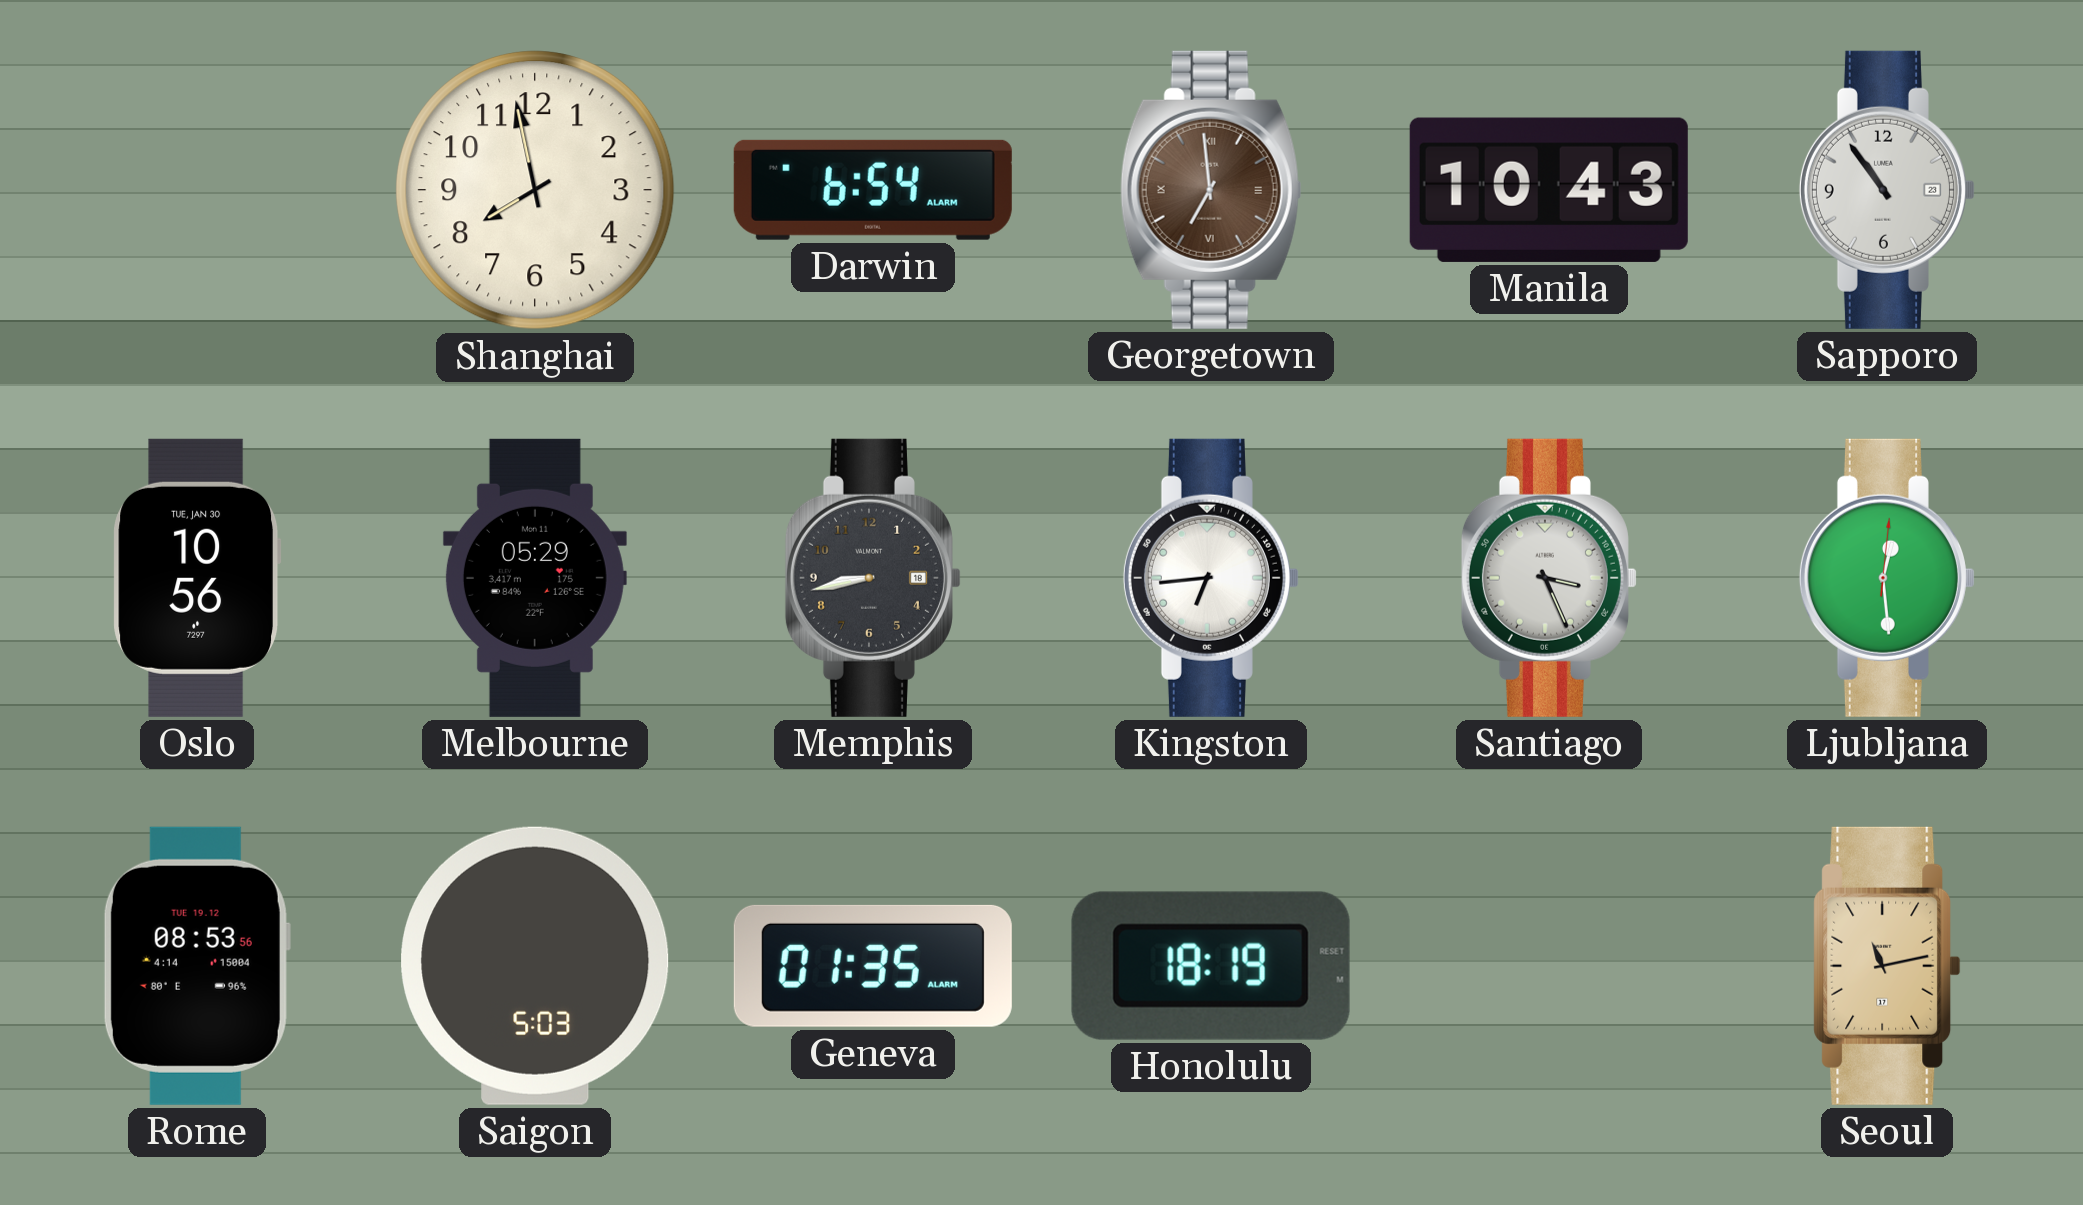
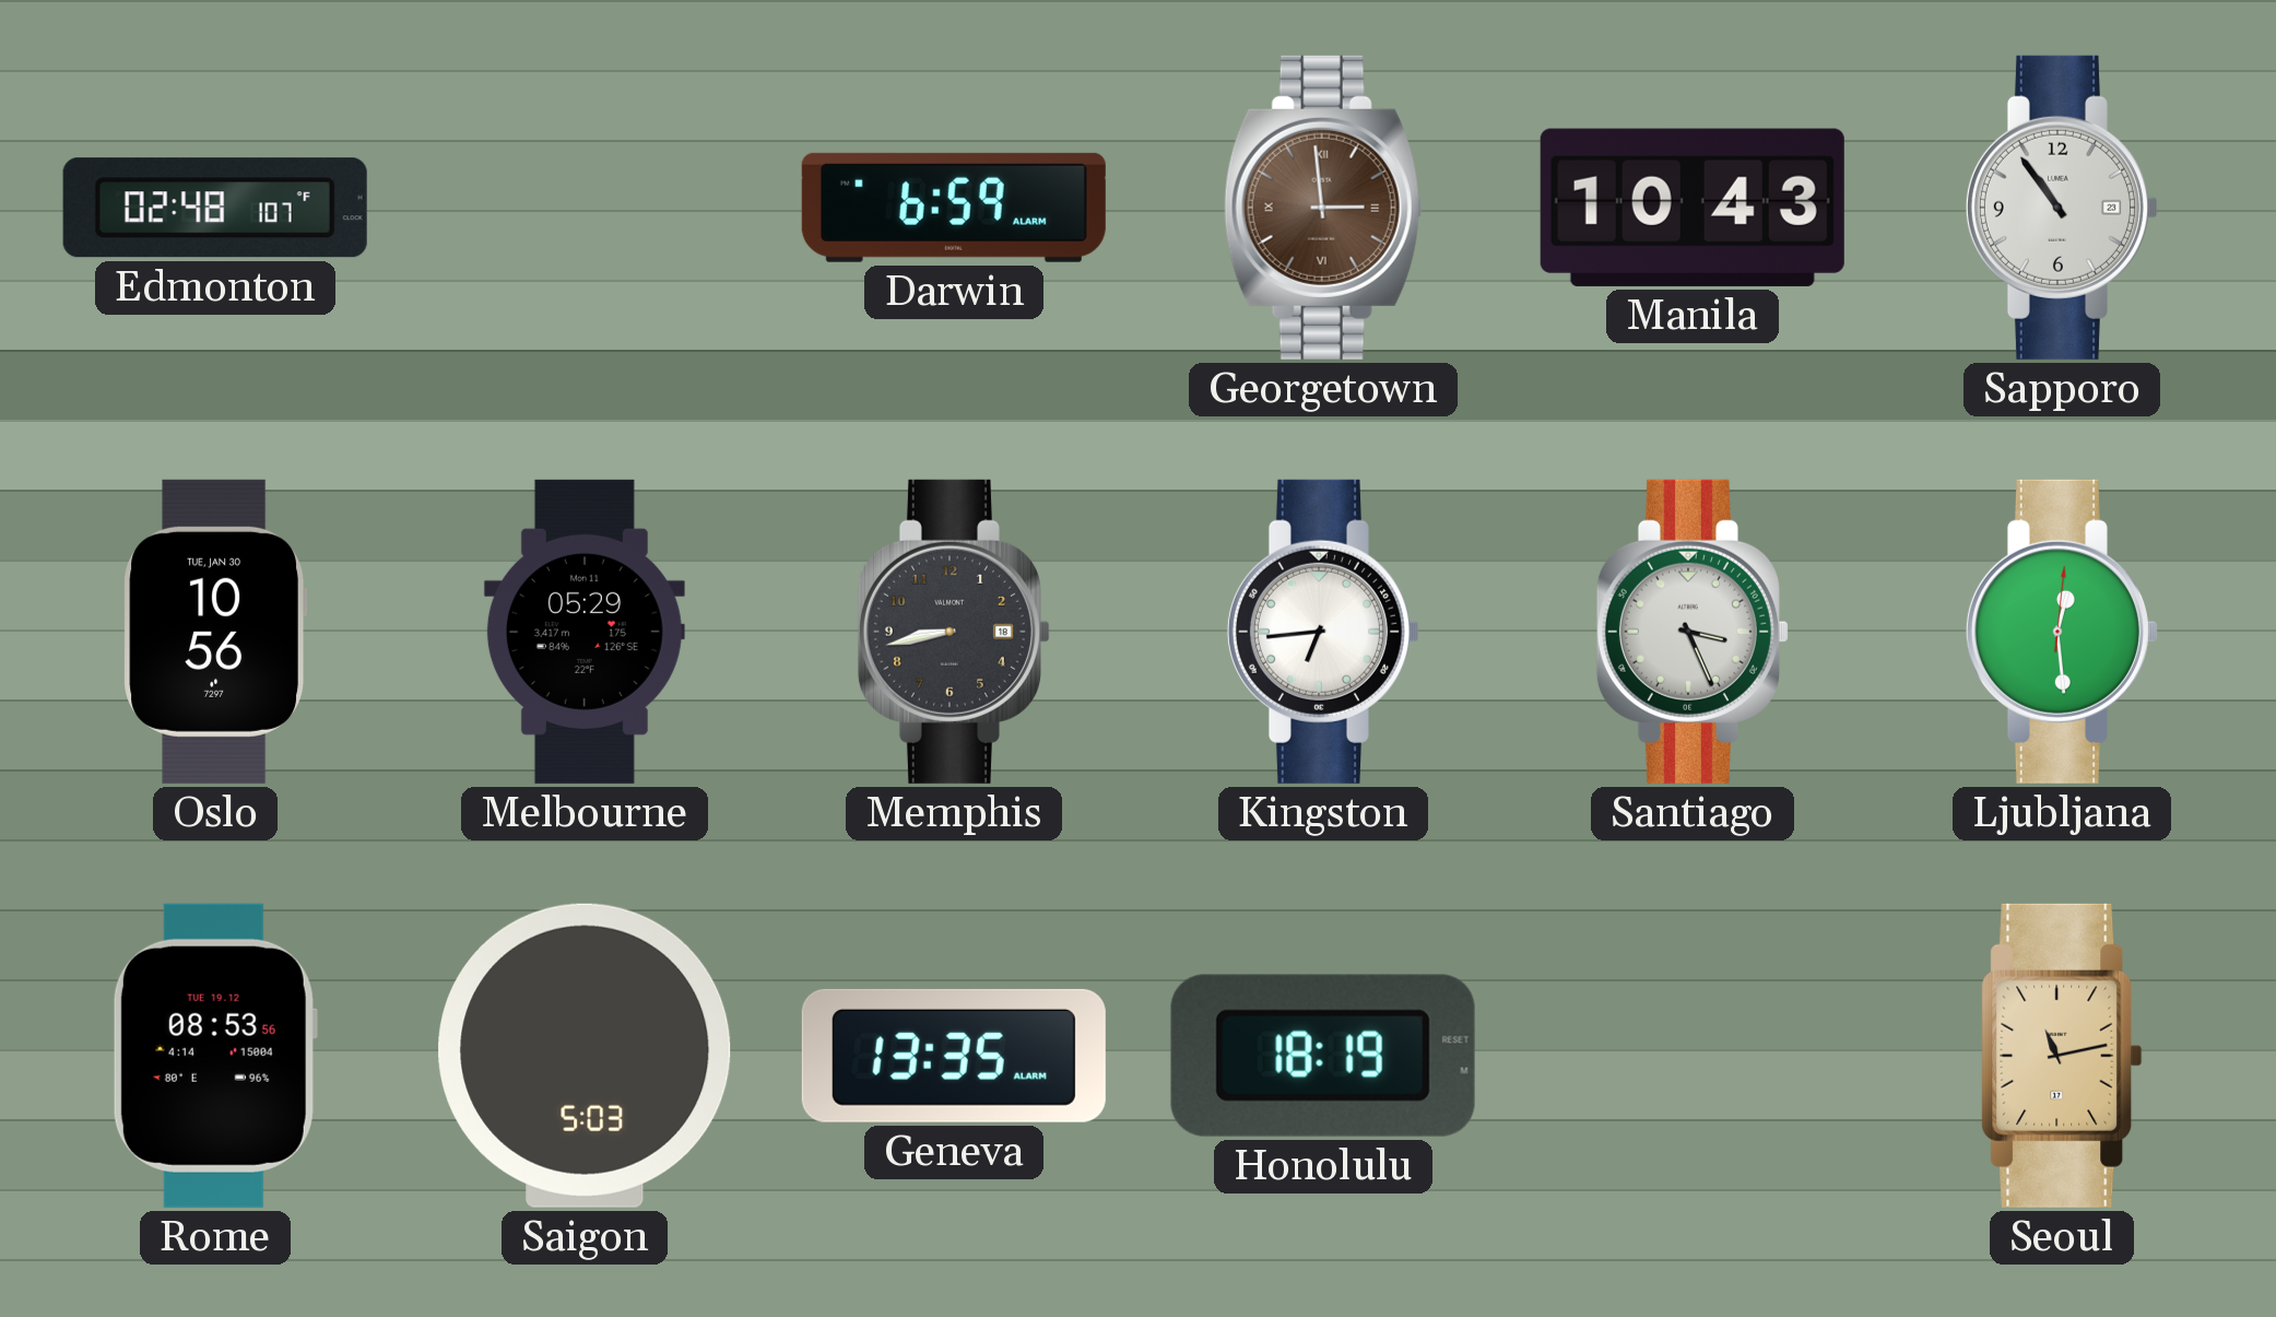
Edmonton: none -> 02:48 (215, 208)
Shanghai: 7:58 -> none (535, 190)
Darwin: 6:54 -> 6:59 (954, 208)
Georgetown: 6:59 -> 2:59 (1323, 208)
Geneva: 01:35 -> 13:35 (954, 1056)
